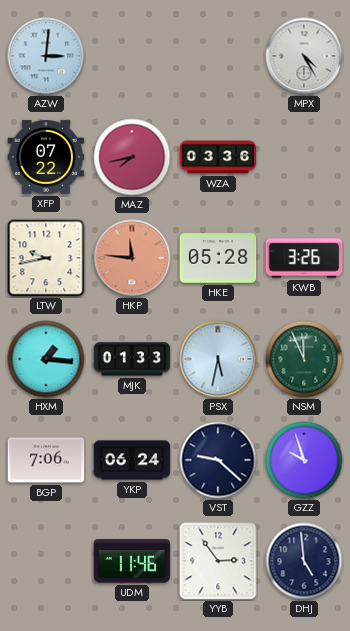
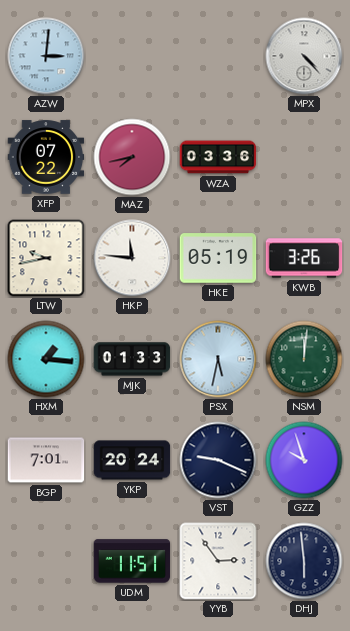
MPX: 4:25 -> 4:23 (304, 56)
HKP dial: salmon -> white (132, 258)
HKE: 05:28 -> 05:19 (218, 258)
NSM: 11:56 -> 12:01 (304, 359)
BGP: 7:06 -> 7:01 (46, 460)
YKP: 06:24 -> 20:24 (132, 460)
VST: 9:22 -> 9:19 (218, 460)
UDM: 11:46 -> 11:51 (132, 561)
DHJ: 4:59 -> 5:59 (304, 561)
